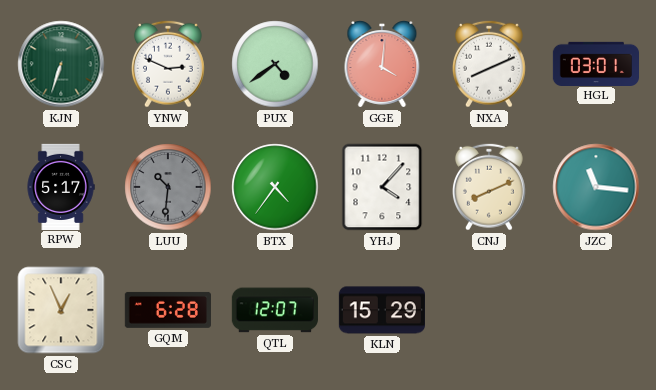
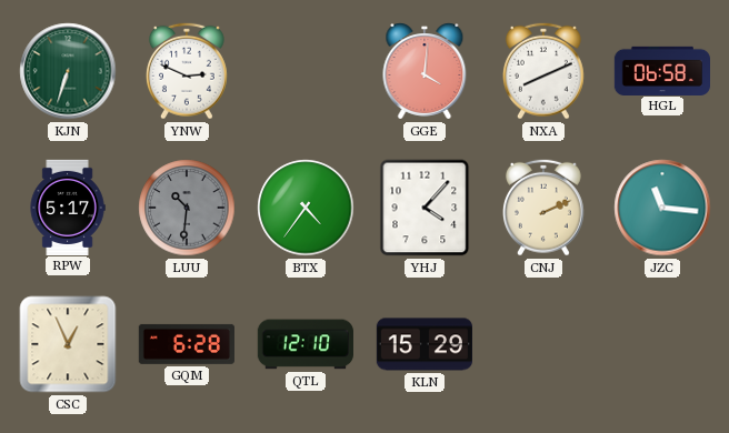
PUX: 4:39 -> none (275, 64)
HGL: 03:01 -> 06:58 (661, 70)
CNJ: 8:11 -> 2:11 (545, 208)
QTL: 12:07 -> 12:10 (306, 344)
